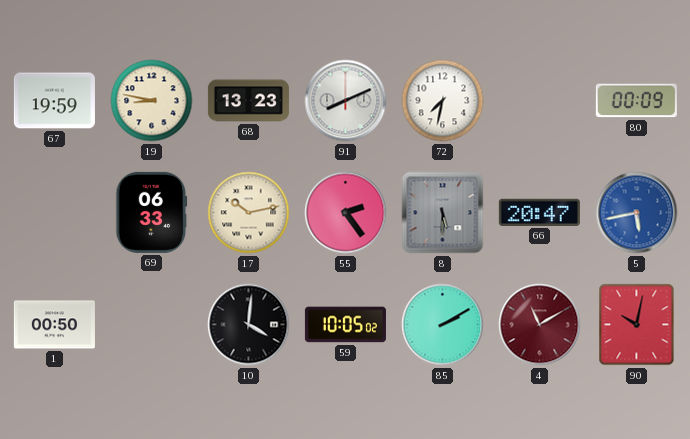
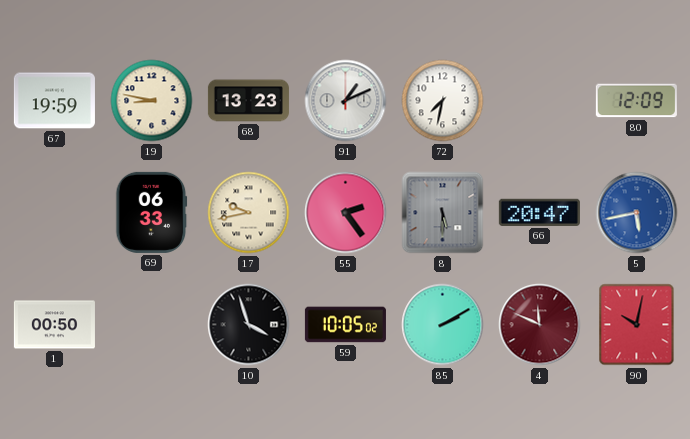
91: 8:11 -> 1:11 (346, 101)
80: 00:09 -> 12:09 (636, 101)
17: 10:13 -> 9:43 (249, 213)
10: 4:01 -> 3:57 (249, 325)
4: 11:10 -> 11:49 (540, 325)
